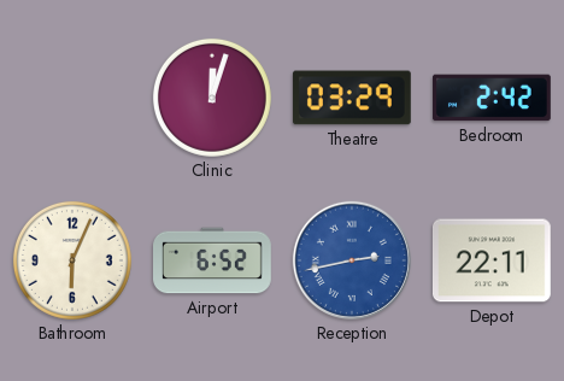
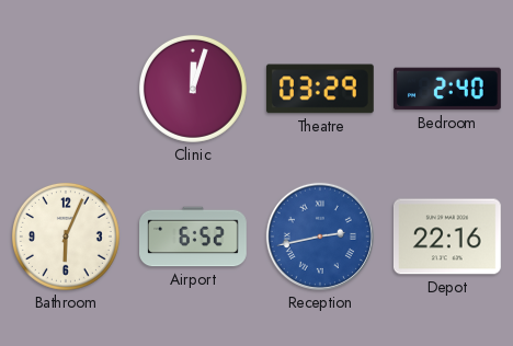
Bedroom: 2:42 -> 2:40 (448, 89)
Depot: 22:11 -> 22:16 (447, 237)
